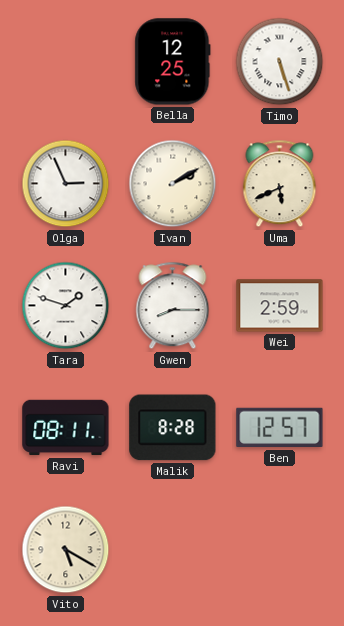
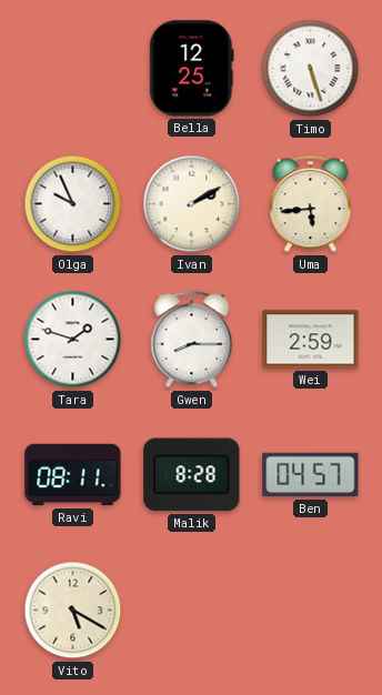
Olga: 2:56 -> 9:56 (73, 204)
Uma: 5:41 -> 5:44 (311, 204)
Ben: 12:57 -> 04:57 (311, 475)
